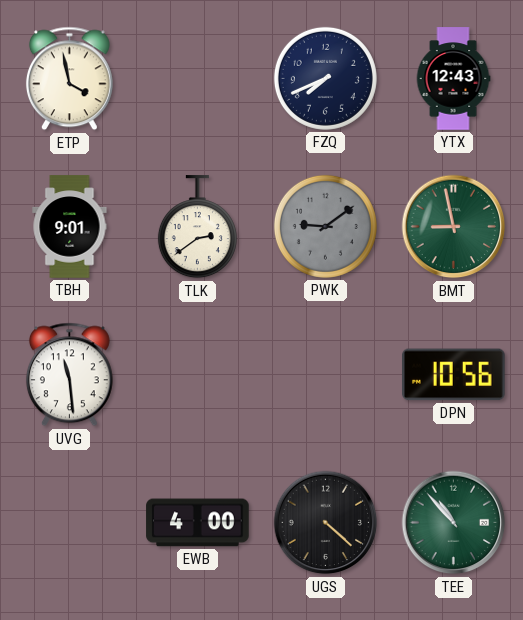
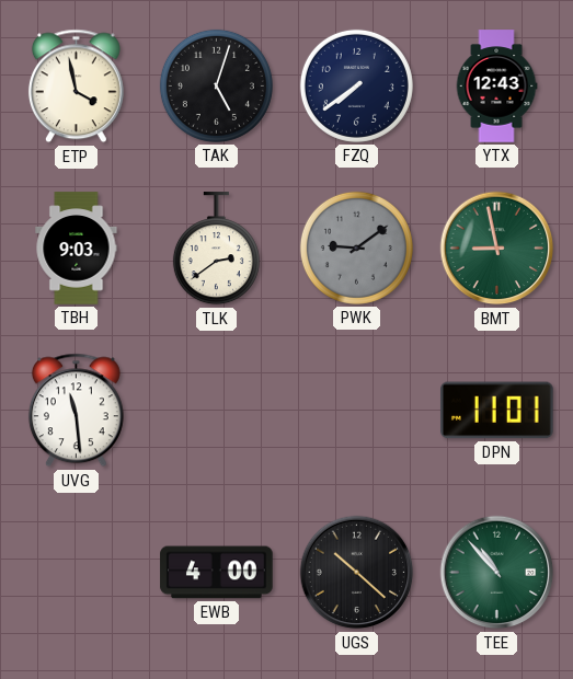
TAK: none -> 5:03 (216, 85)
FZQ: 7:41 -> 7:39 (356, 85)
TBH: 9:01 -> 9:03 (77, 249)
DPN: 10:56 -> 11:01 (497, 411)
UGS: 4:22 -> 10:22 (357, 573)
